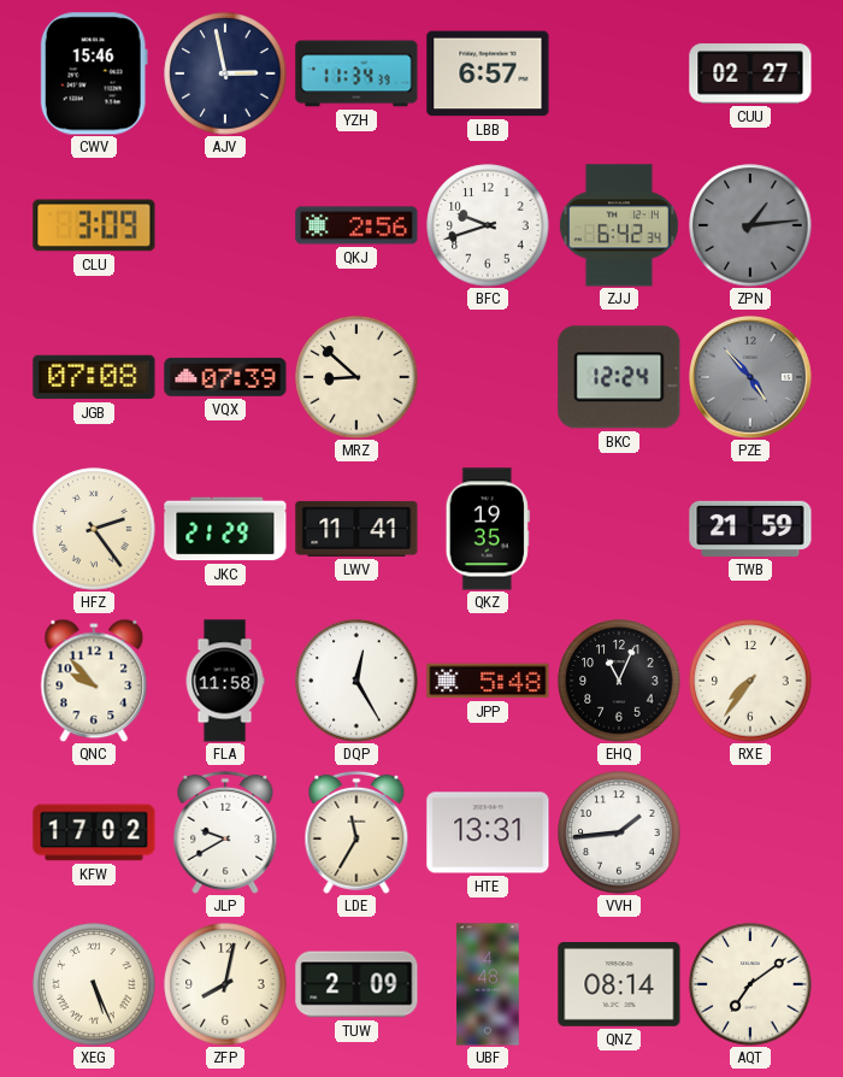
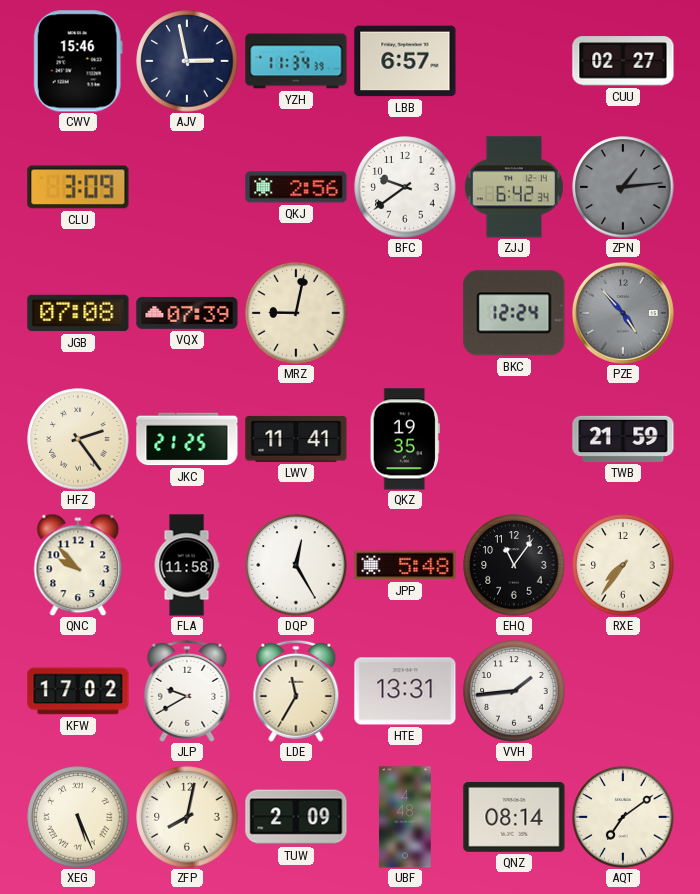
BFC: 9:42 -> 9:39 (405, 187)
MRZ: 8:52 -> 9:02 (296, 313)
JKC: 21:29 -> 21:25 (187, 439)
EHQ: 11:04 -> 11:06 (514, 565)
